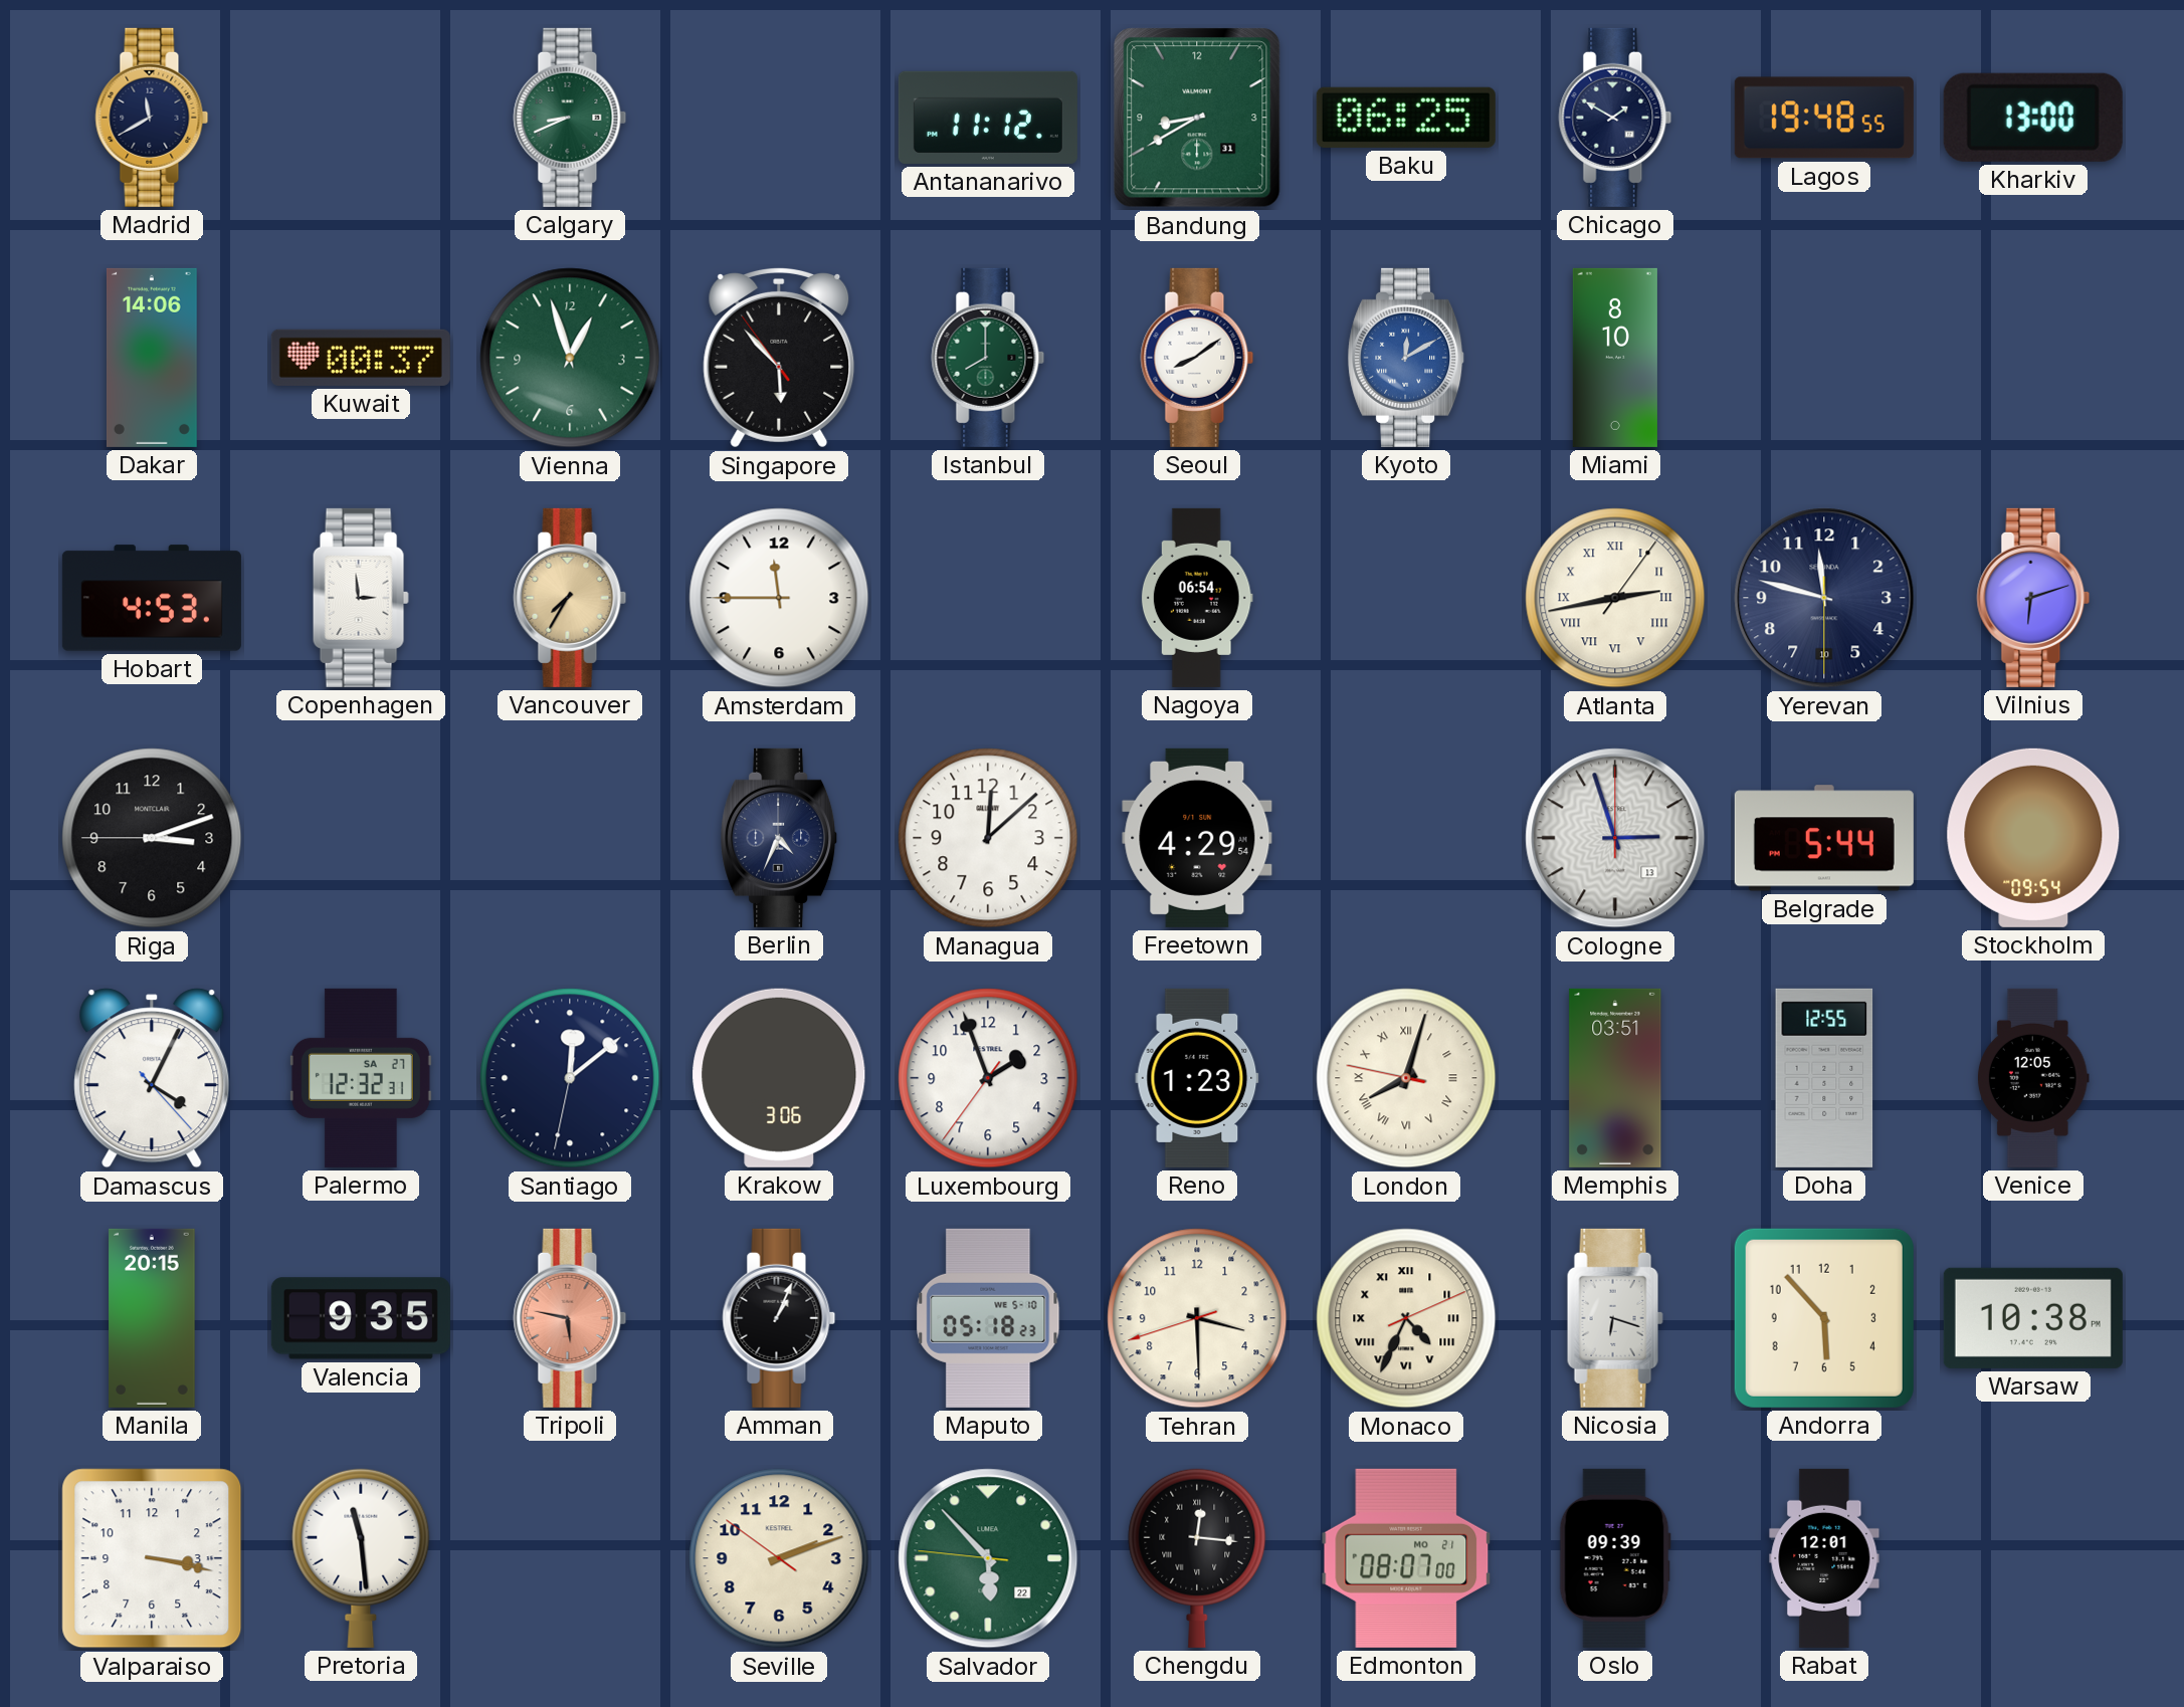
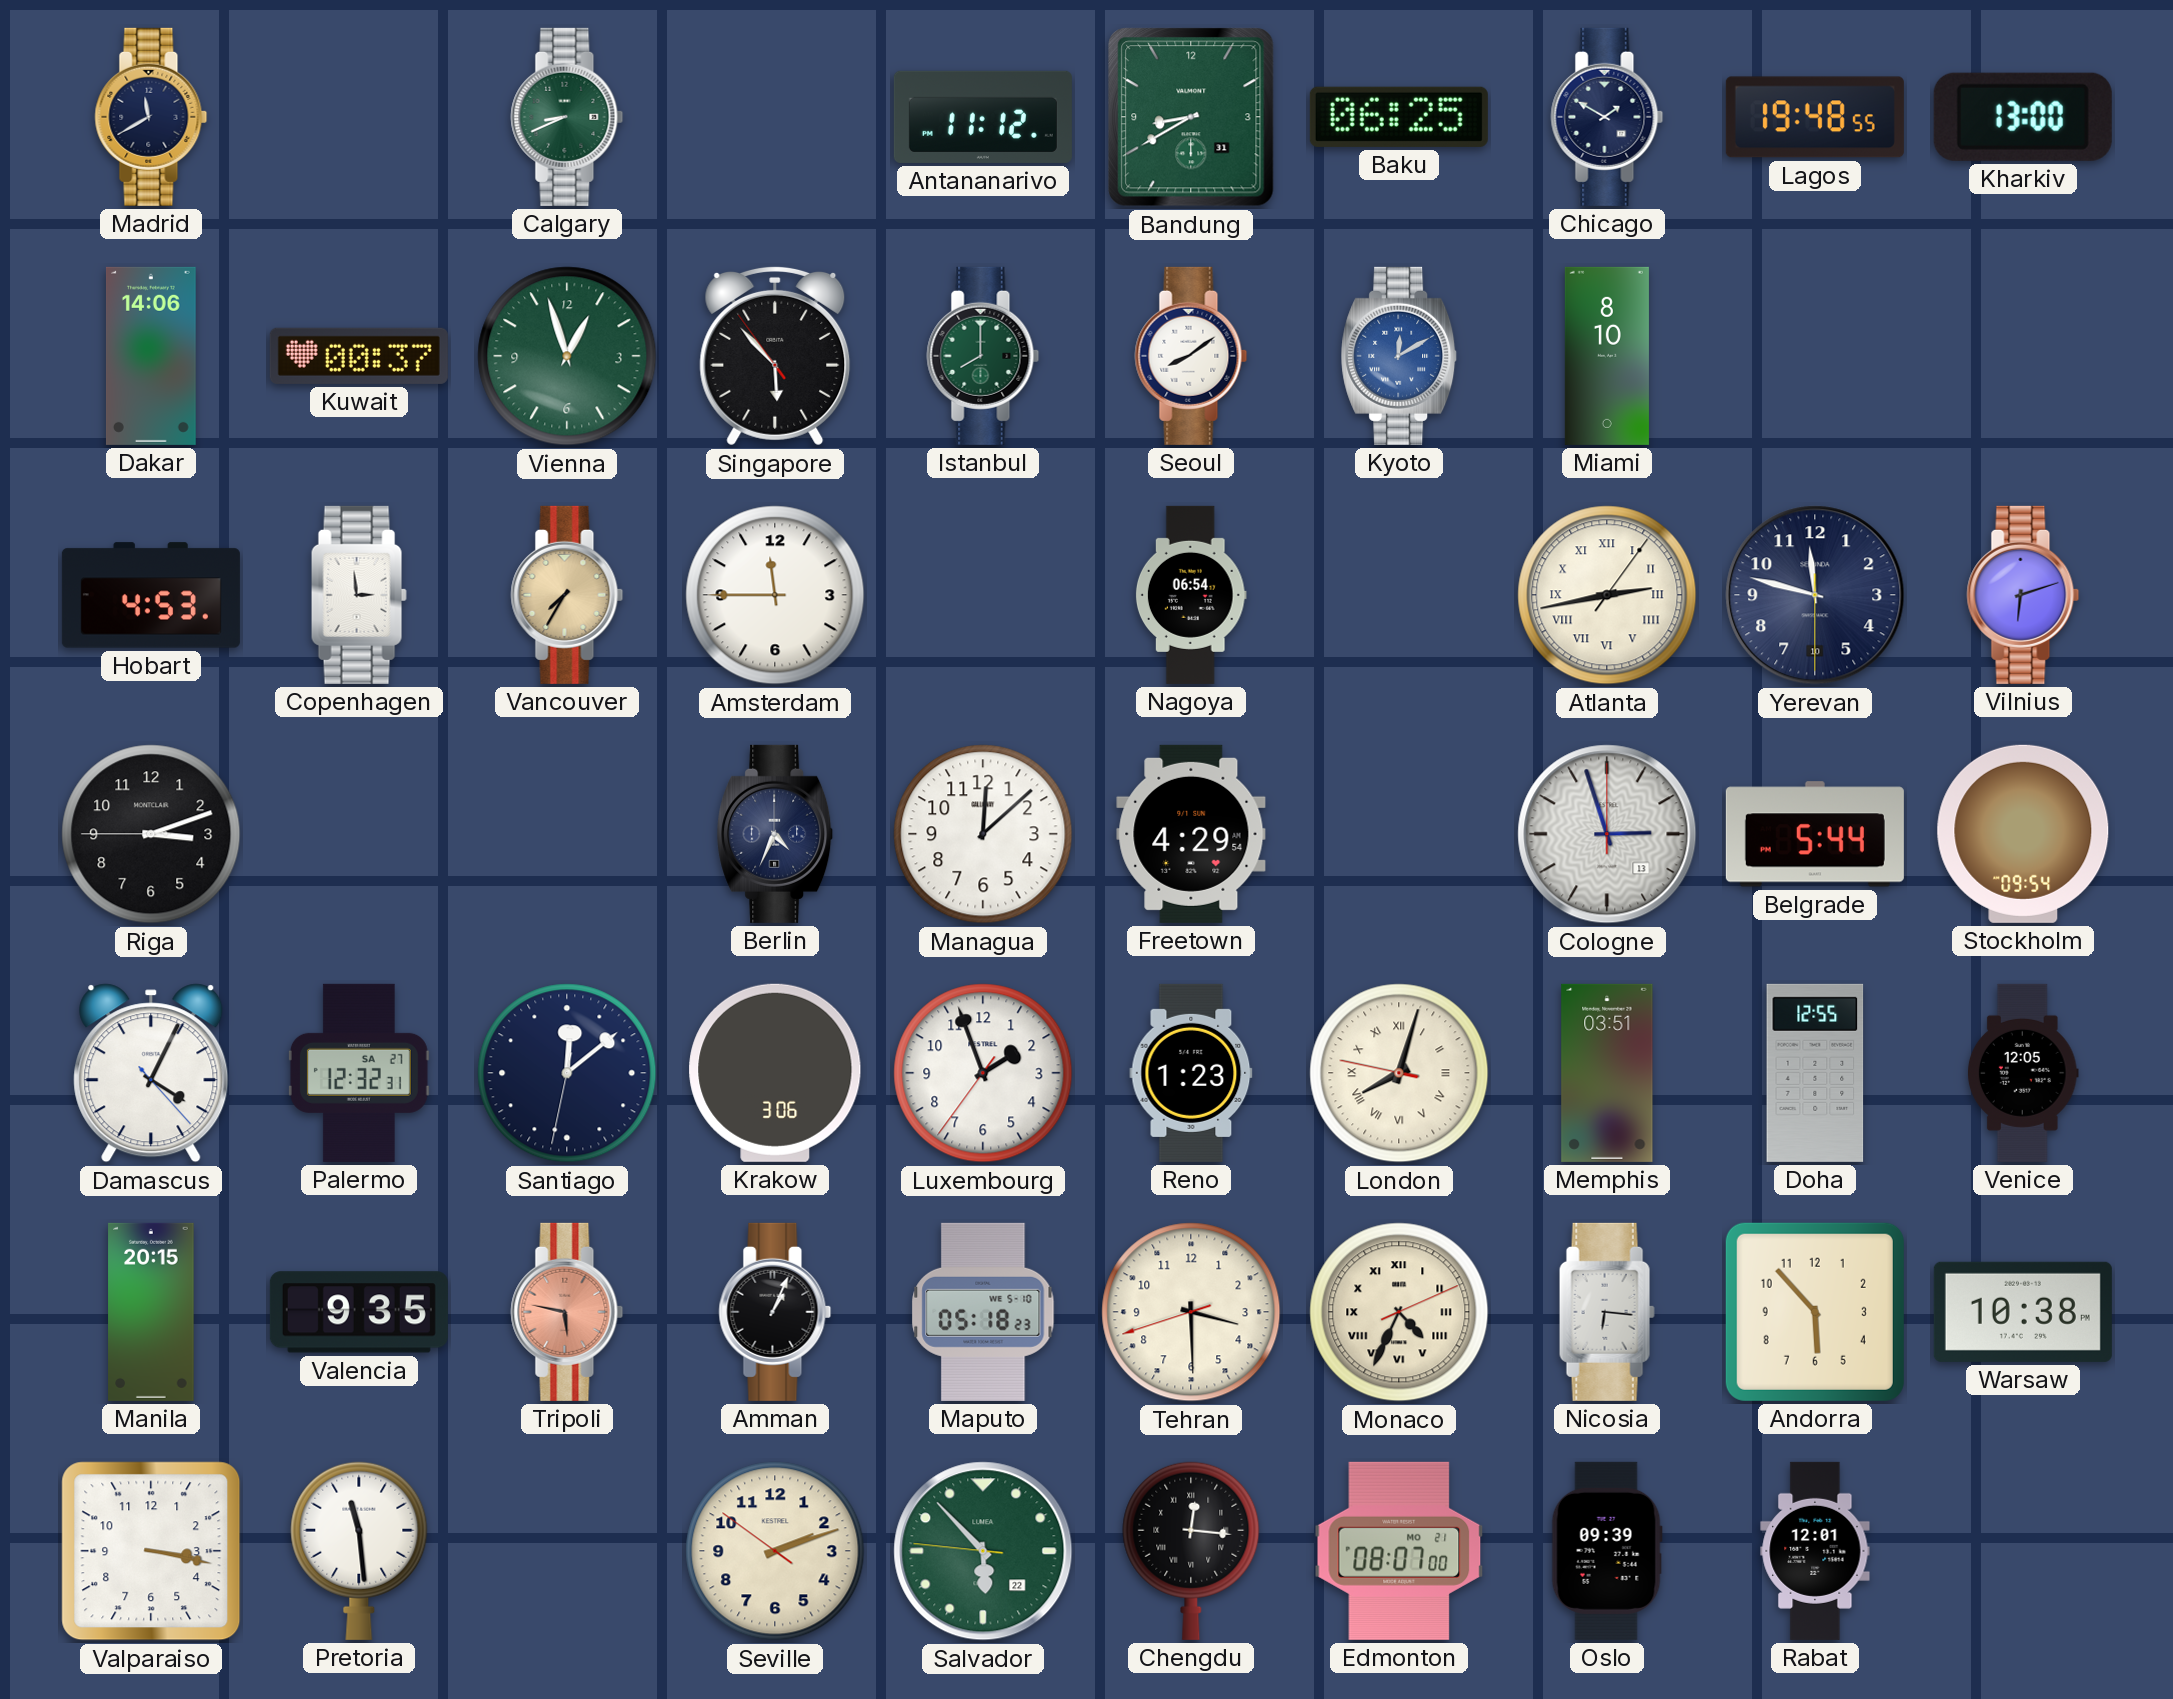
Nicosia: 6:18 -> 6:16 (1607, 1312)
